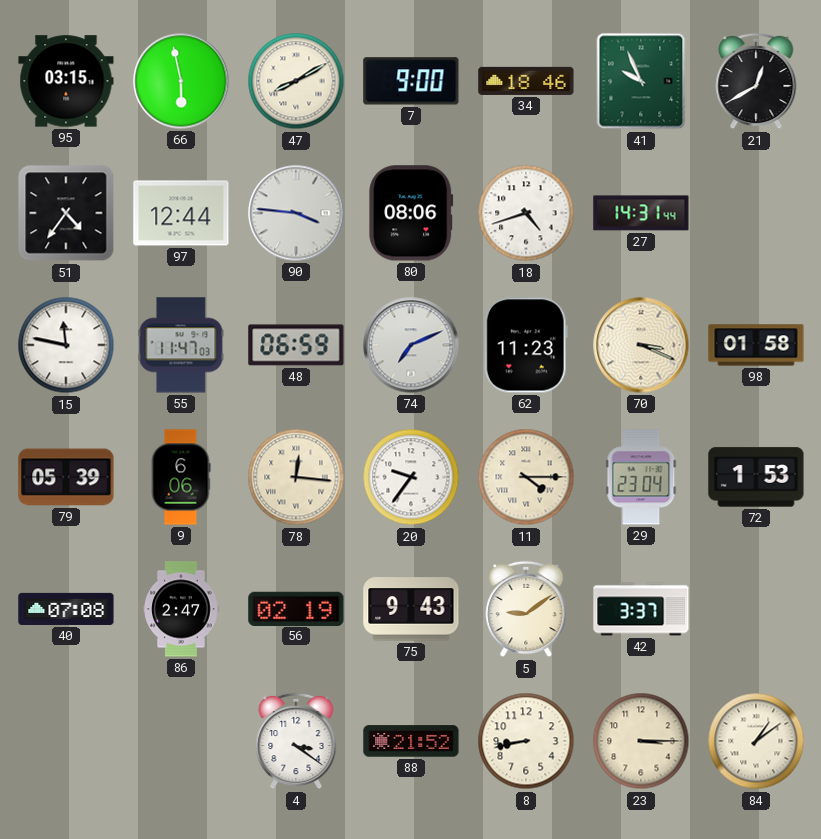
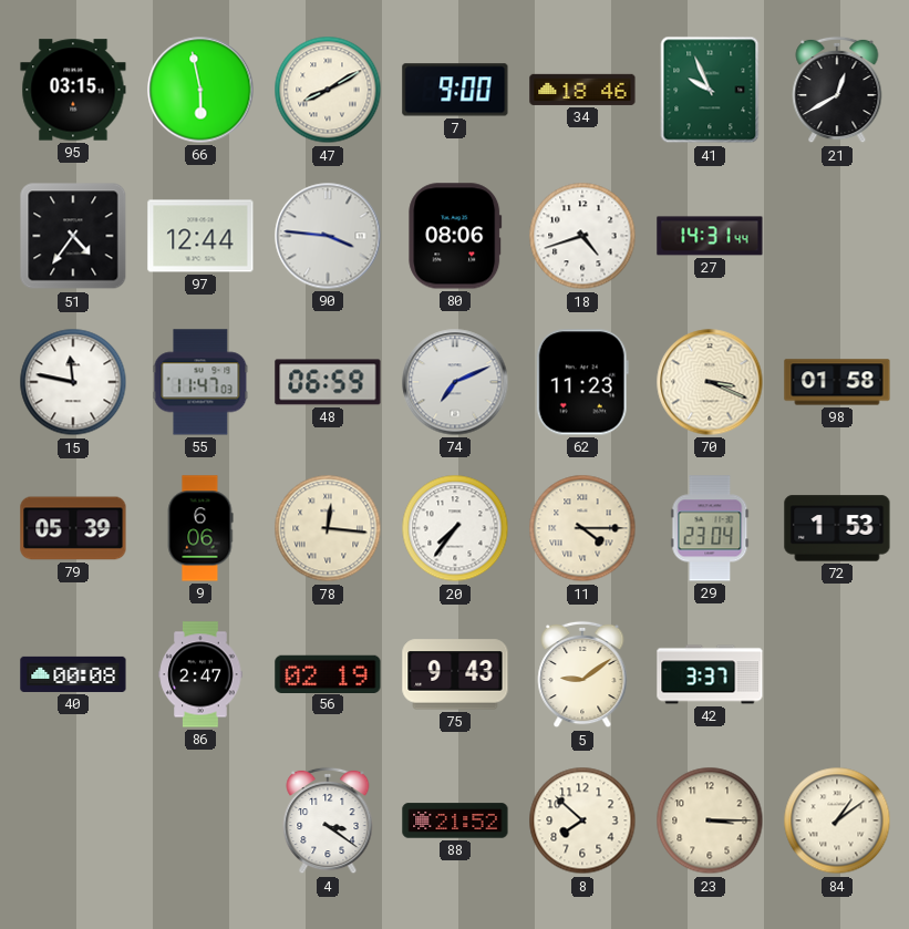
20: 9:36 -> 7:36 (455, 528)
40: 07:08 -> 00:08 (73, 674)
8: 8:43 -> 7:52 (582, 820)
